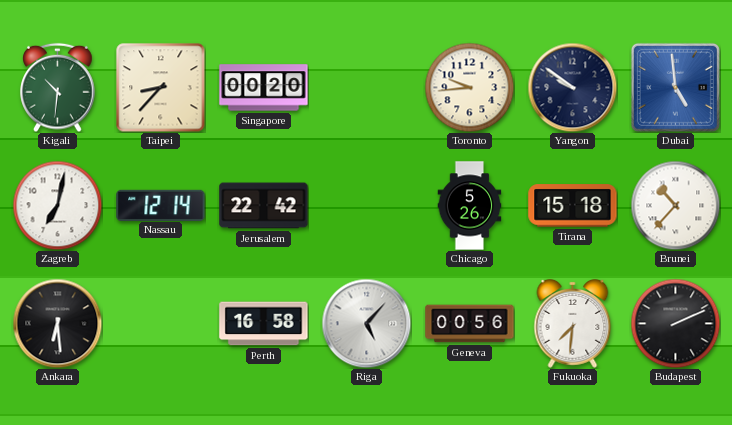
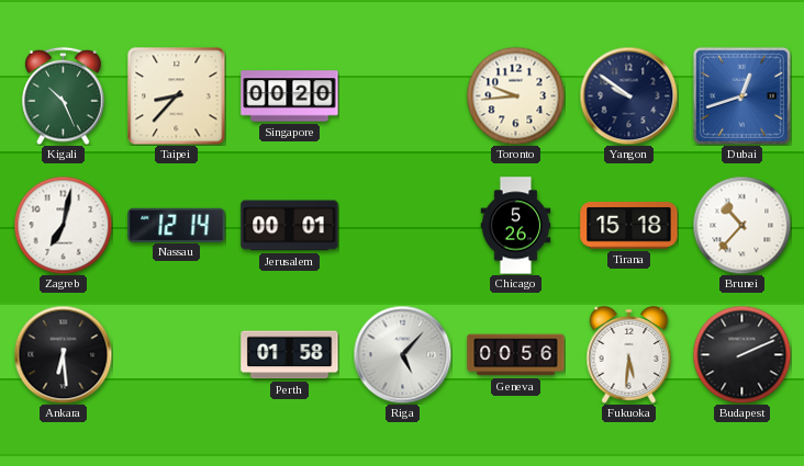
Kigali: 10:31 -> 10:26 (64, 95)
Dubai: 4:59 -> 12:42 (741, 95)
Jerusalem: 22:42 -> 00:01 (290, 226)
Perth: 16:58 -> 01:58 (290, 355)
Fukuoka: 7:31 -> 5:31 (629, 355)
